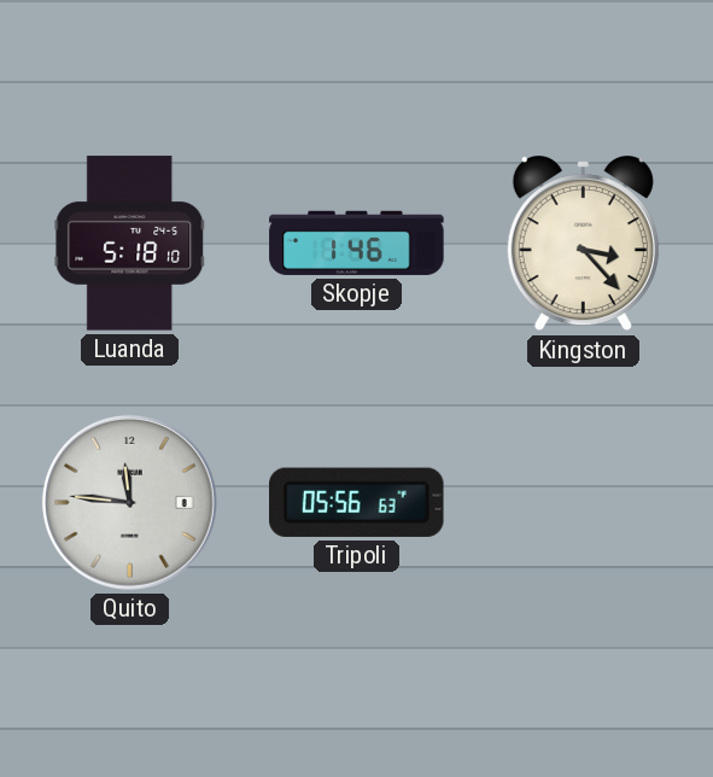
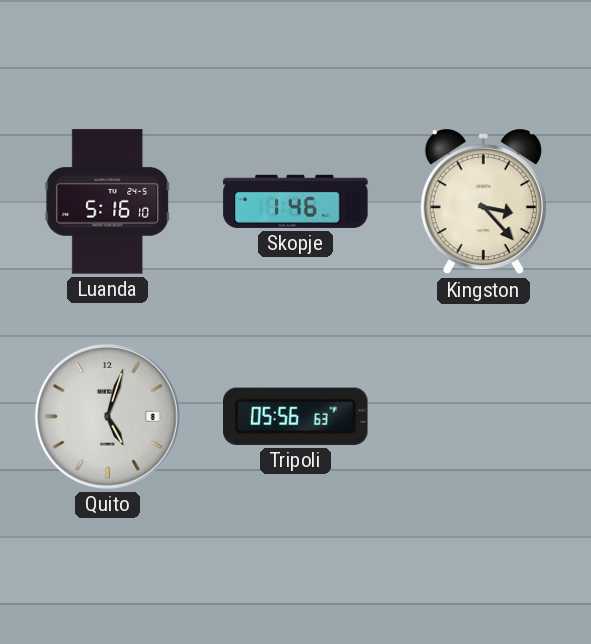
Luanda: 5:18 -> 5:16 (108, 202)
Quito: 11:46 -> 5:03 (107, 416)
